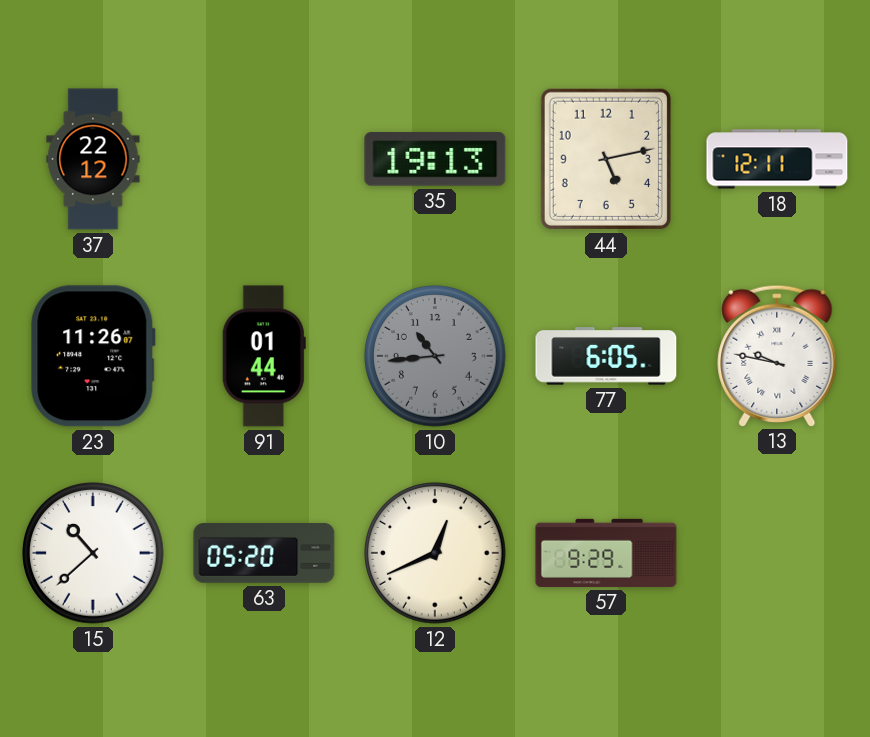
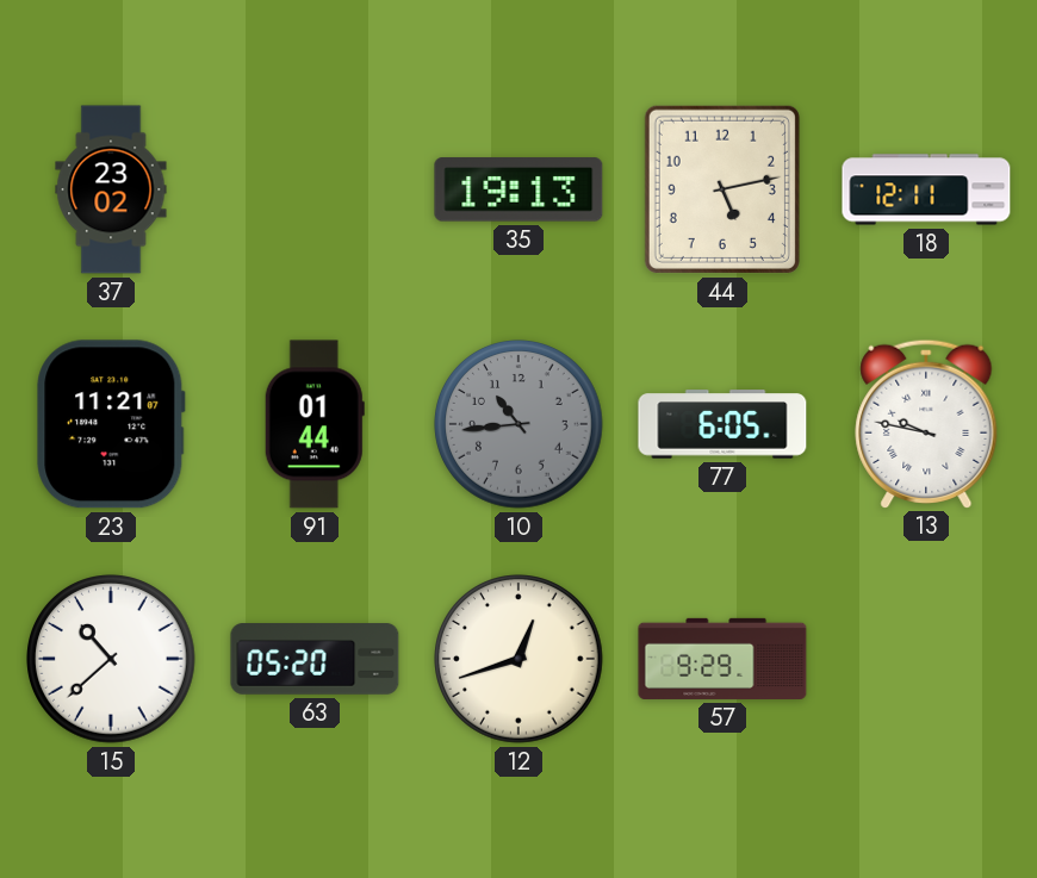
37: 22:12 -> 23:02 (111, 189)
23: 11:26 -> 11:21 (111, 424)
12: 12:41 -> 12:42 (518, 659)
